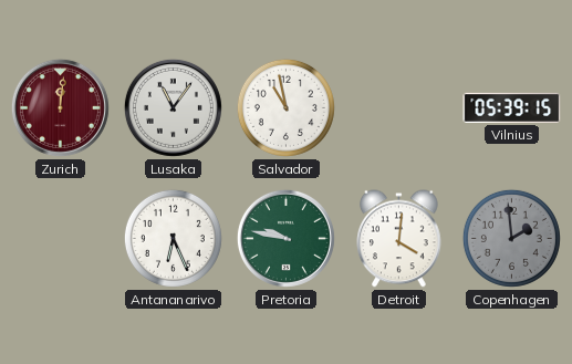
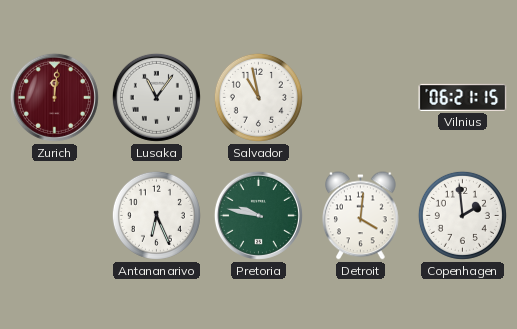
Vilnius: 05:39 -> 06:21 (463, 97)
Copenhagen dial: grey -> white (462, 215)
